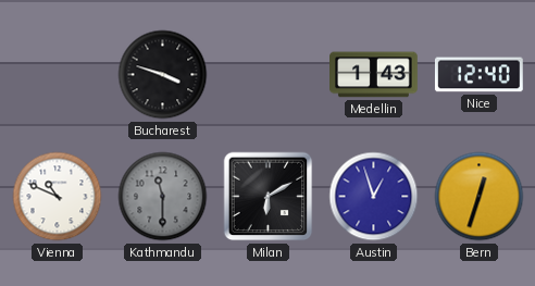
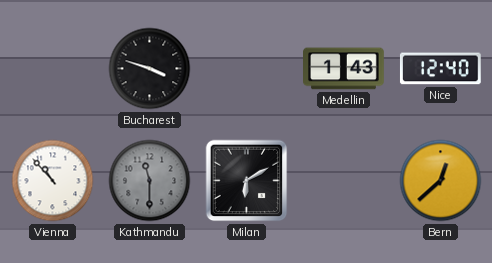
Vienna: 10:49 -> 10:53 (53, 181)
Austin: 12:57 -> none (374, 197)
Bern: 12:33 -> 12:38 (441, 181)
